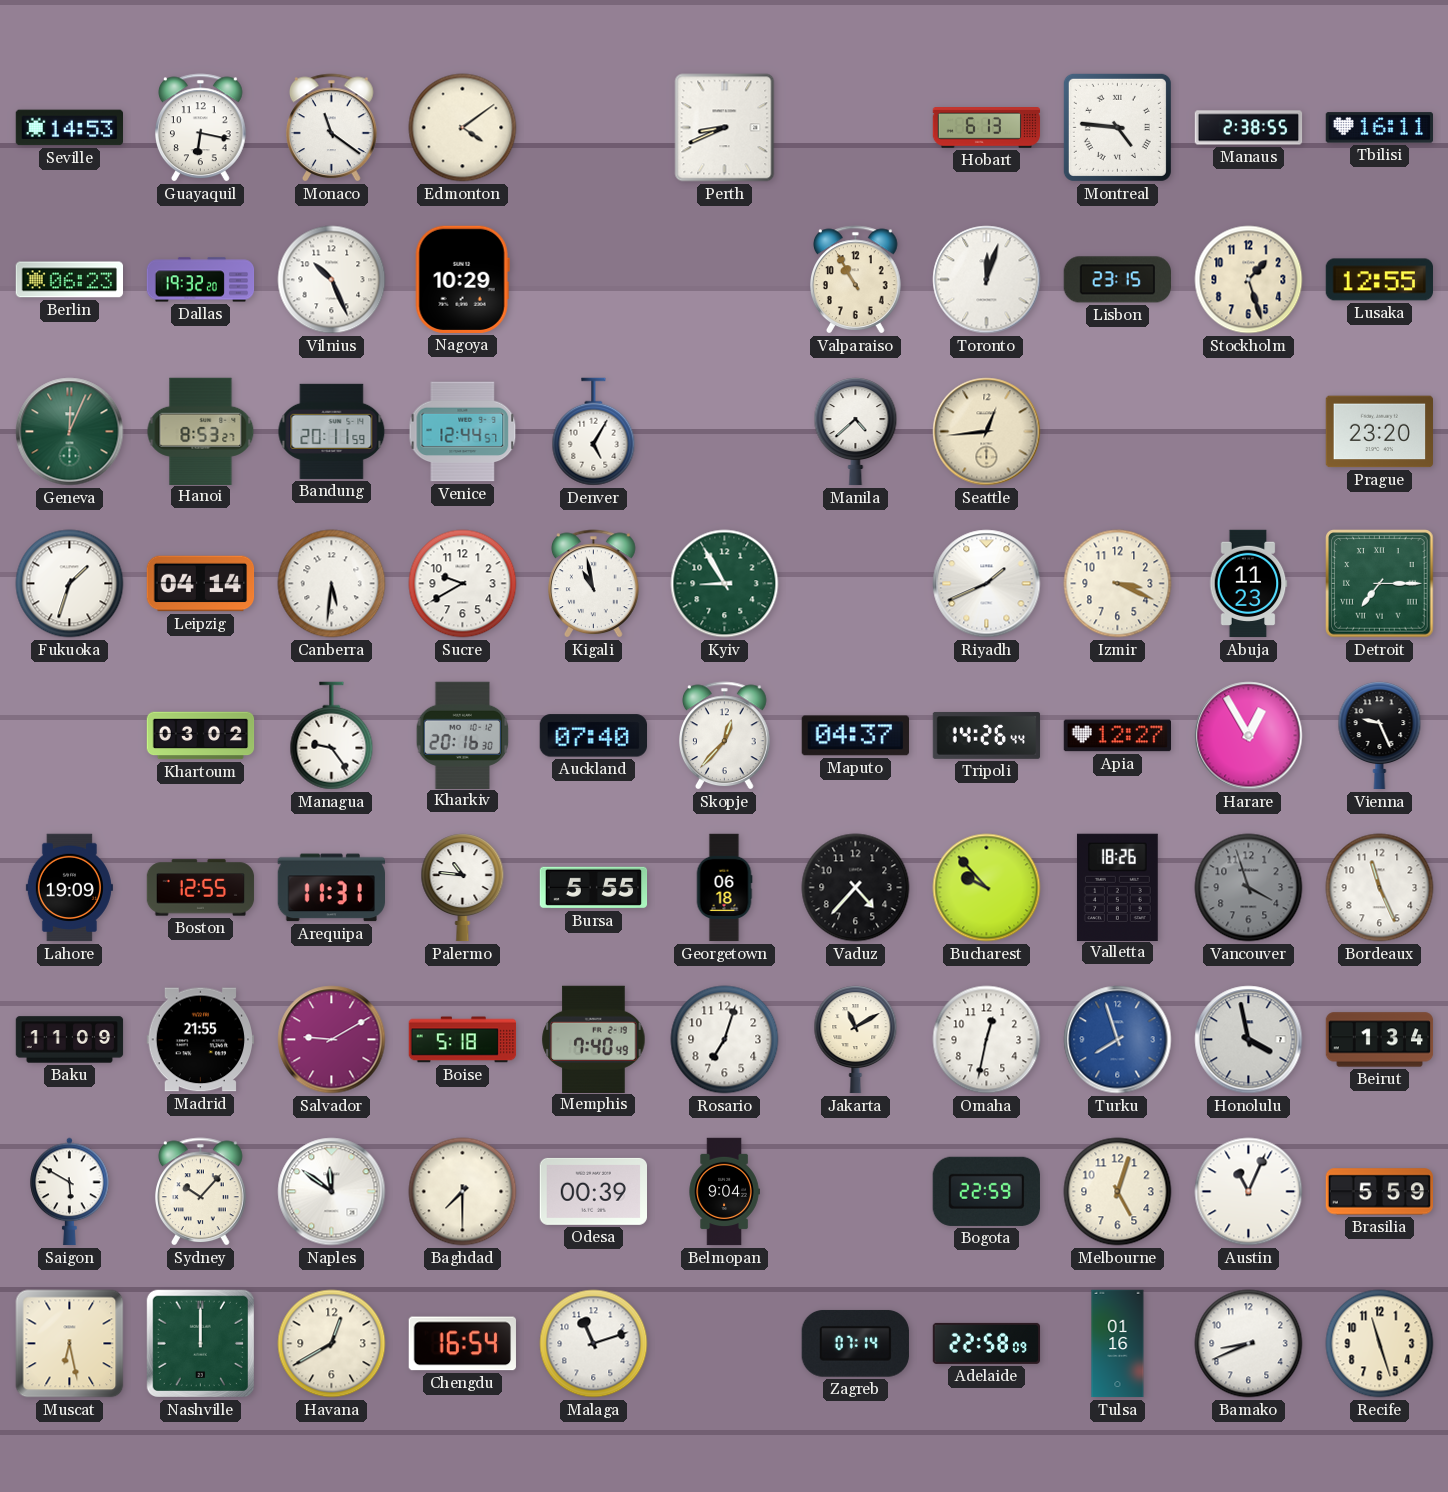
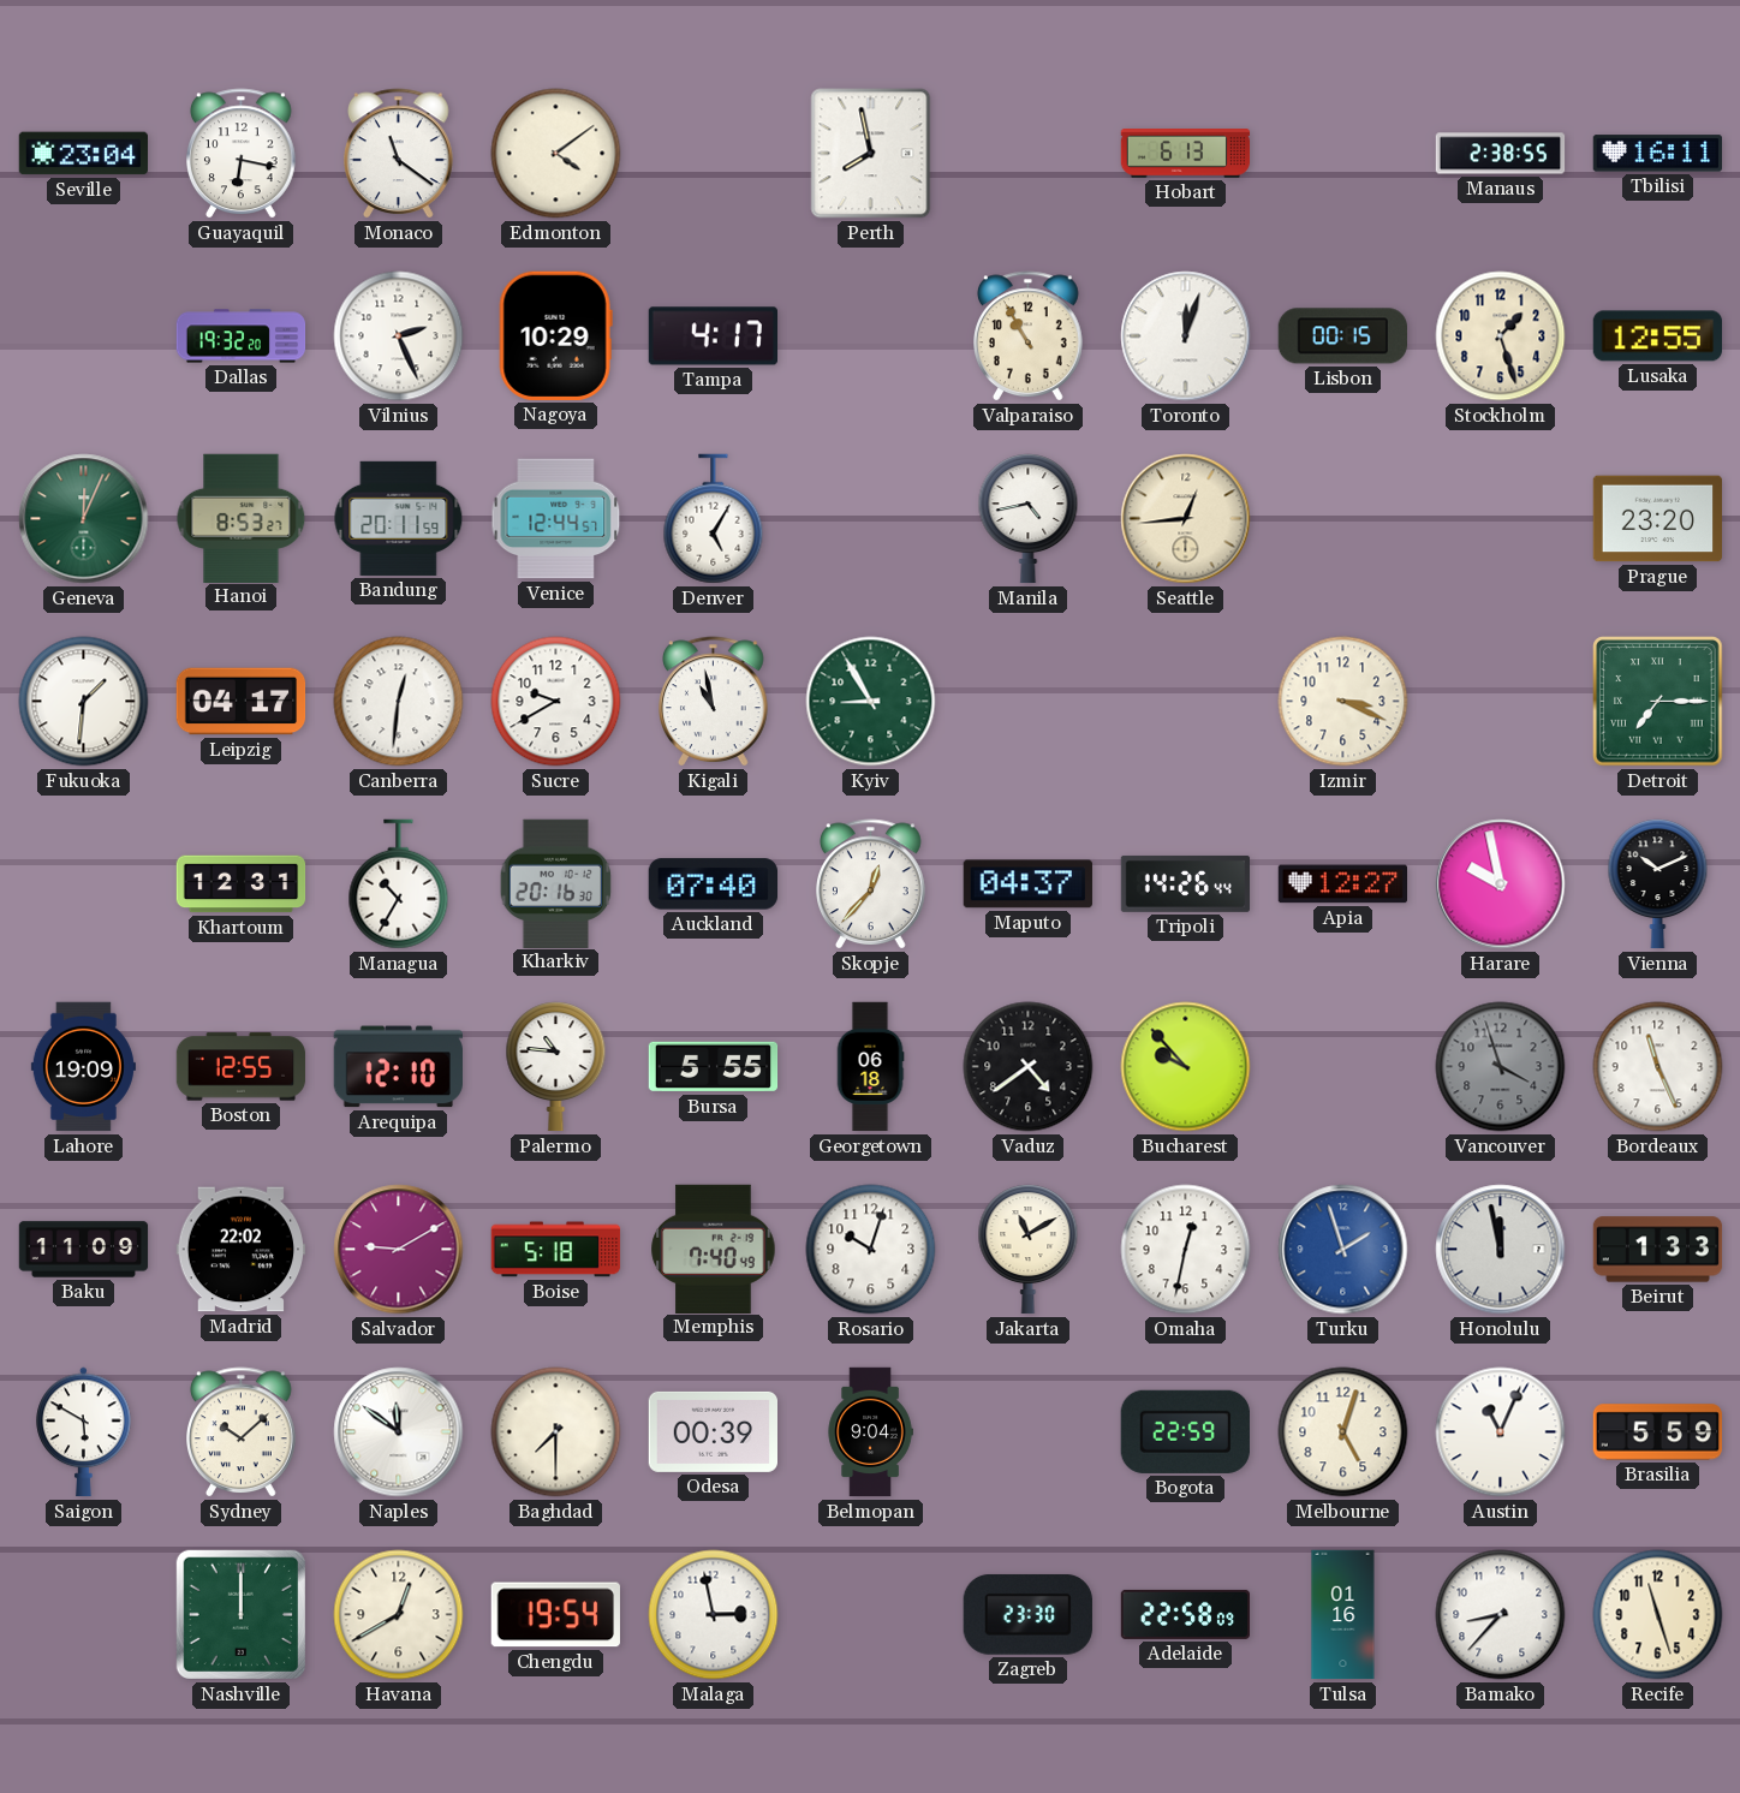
Seville: 14:53 -> 23:04 (83, 154)
Perth: 8:41 -> 7:58 (871, 154)
Montreal: 4:46 -> none (1117, 127)
Berlin: 06:23 -> none (69, 280)
Vilnius: 10:26 -> 2:26 (399, 336)
Tampa: none -> 4:17 (713, 336)
Lisbon: 23:15 -> 00:15 (1342, 336)
Manila: 4:38 -> 4:43 (1029, 519)
Fukuoka: 1:33 -> 1:31 (84, 702)
Leipzig: 04:14 -> 04:17 (242, 702)
Canberra: 5:31 -> 12:31 (399, 702)
Riyadh: 1:41 -> none (987, 584)
Abuja: 11:23 -> none (1248, 584)
Khartoum: 03:02 -> 12:31 (242, 884)
Managua: 9:24 -> 10:35 (399, 884)
Harare: 12:55 -> 9:58 (1501, 884)
Vienna: 9:26 -> 10:11 (1658, 884)
Arequipa: 11:31 -> 12:10 (398, 1067)
Vaduz: 4:37 -> 4:39 (1029, 1067)
Valletta: 18:26 -> none (1117, 887)
Madrid: 21:55 -> 22:02 (242, 1250)
Rosario: 7:03 -> 10:03 (871, 1250)
Turku: 7:57 -> 1:57 (1343, 1250)
Honolulu: 3:58 -> 11:58 (1501, 1250)
Beirut: 1:34 -> 1:33 (1658, 1250)
Sydney: 10:07 -> 10:08 (242, 1432)
Muscat: 6:28 -> none (70, 1344)
Chengdu: 16:54 -> 19:54 (555, 1615)
Malaga: 11:12 -> 2:58 (714, 1615)
Zagreb: 07:14 -> 23:30 (1027, 1615)
Bamako: 8:41 -> 8:37 (1501, 1615)
